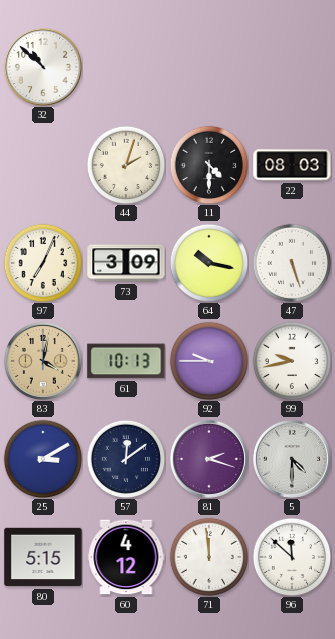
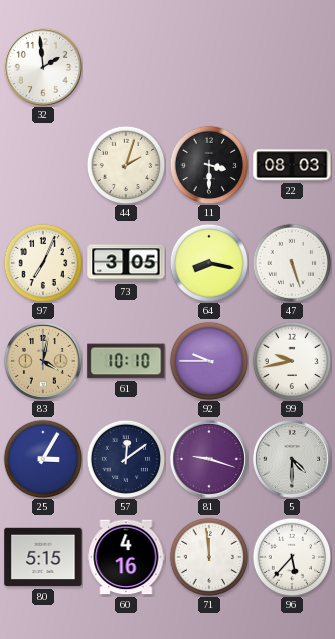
32: 10:52 -> 1:59 (43, 67)
11: 4:30 -> 3:30 (209, 165)
73: 3:09 -> 3:05 (126, 263)
64: 10:17 -> 8:17 (209, 263)
61: 10:13 -> 10:10 (126, 361)
25: 3:10 -> 3:05 (43, 459)
81: 2:18 -> 9:18 (209, 459)
60: 4:12 -> 4:16 (126, 557)
96: 11:52 -> 5:37 (292, 557)
